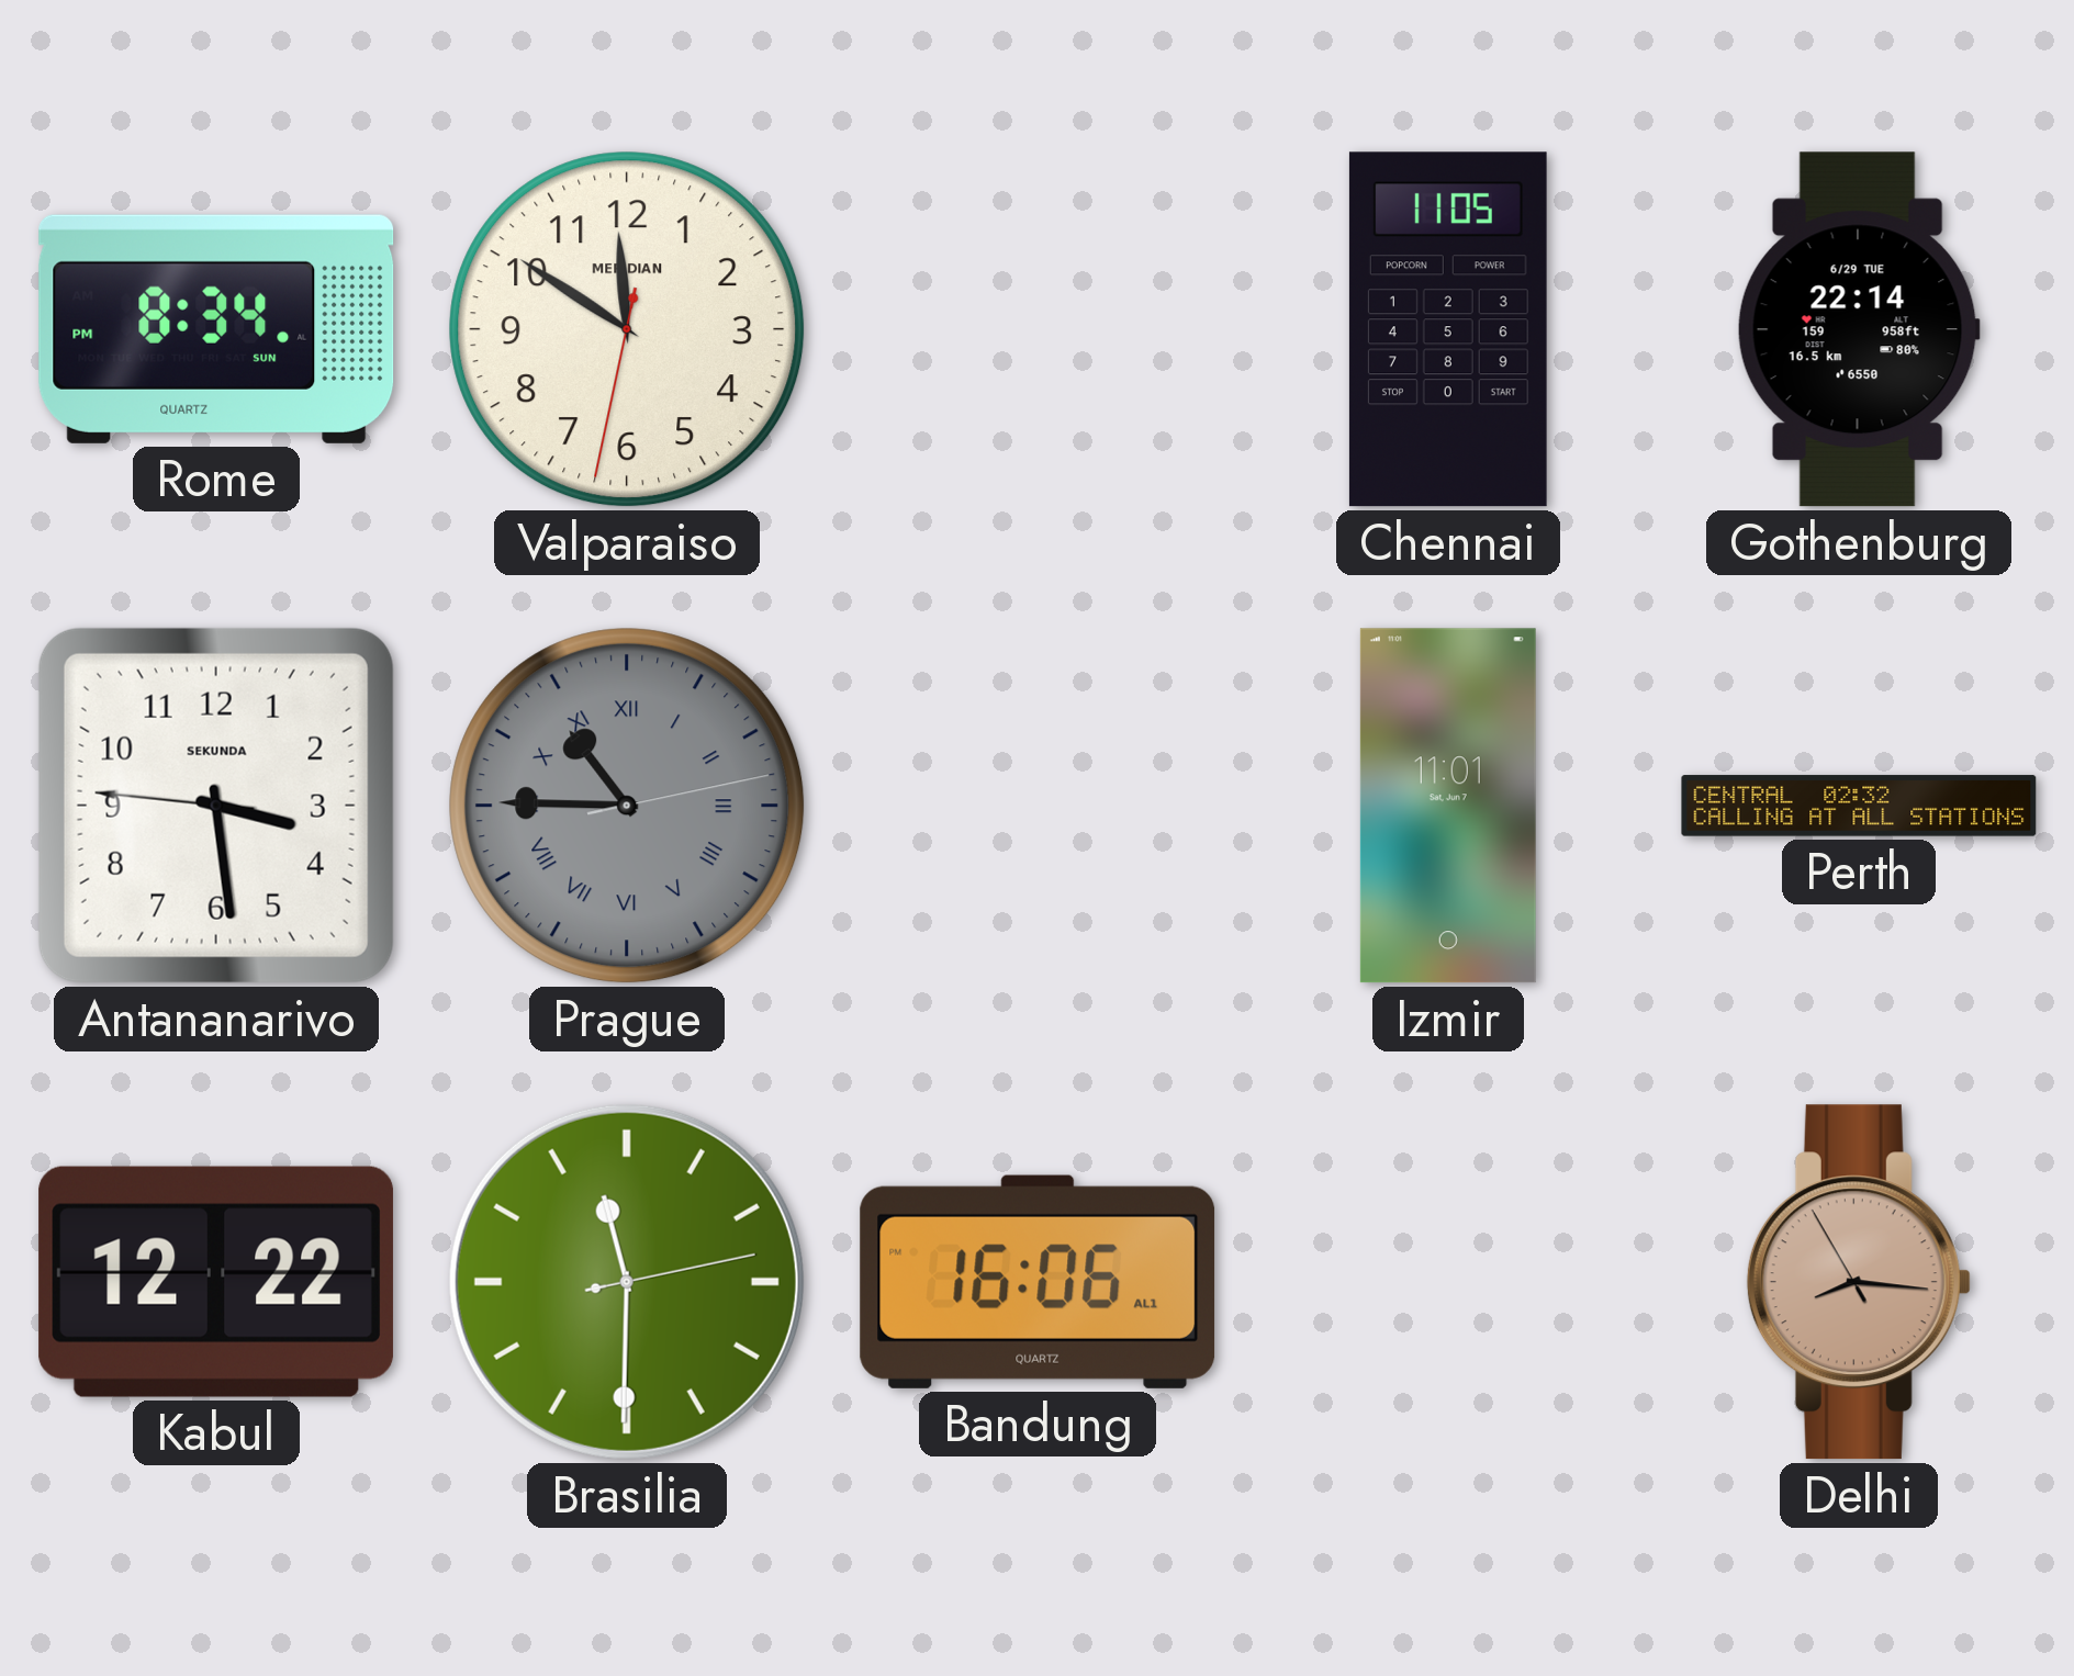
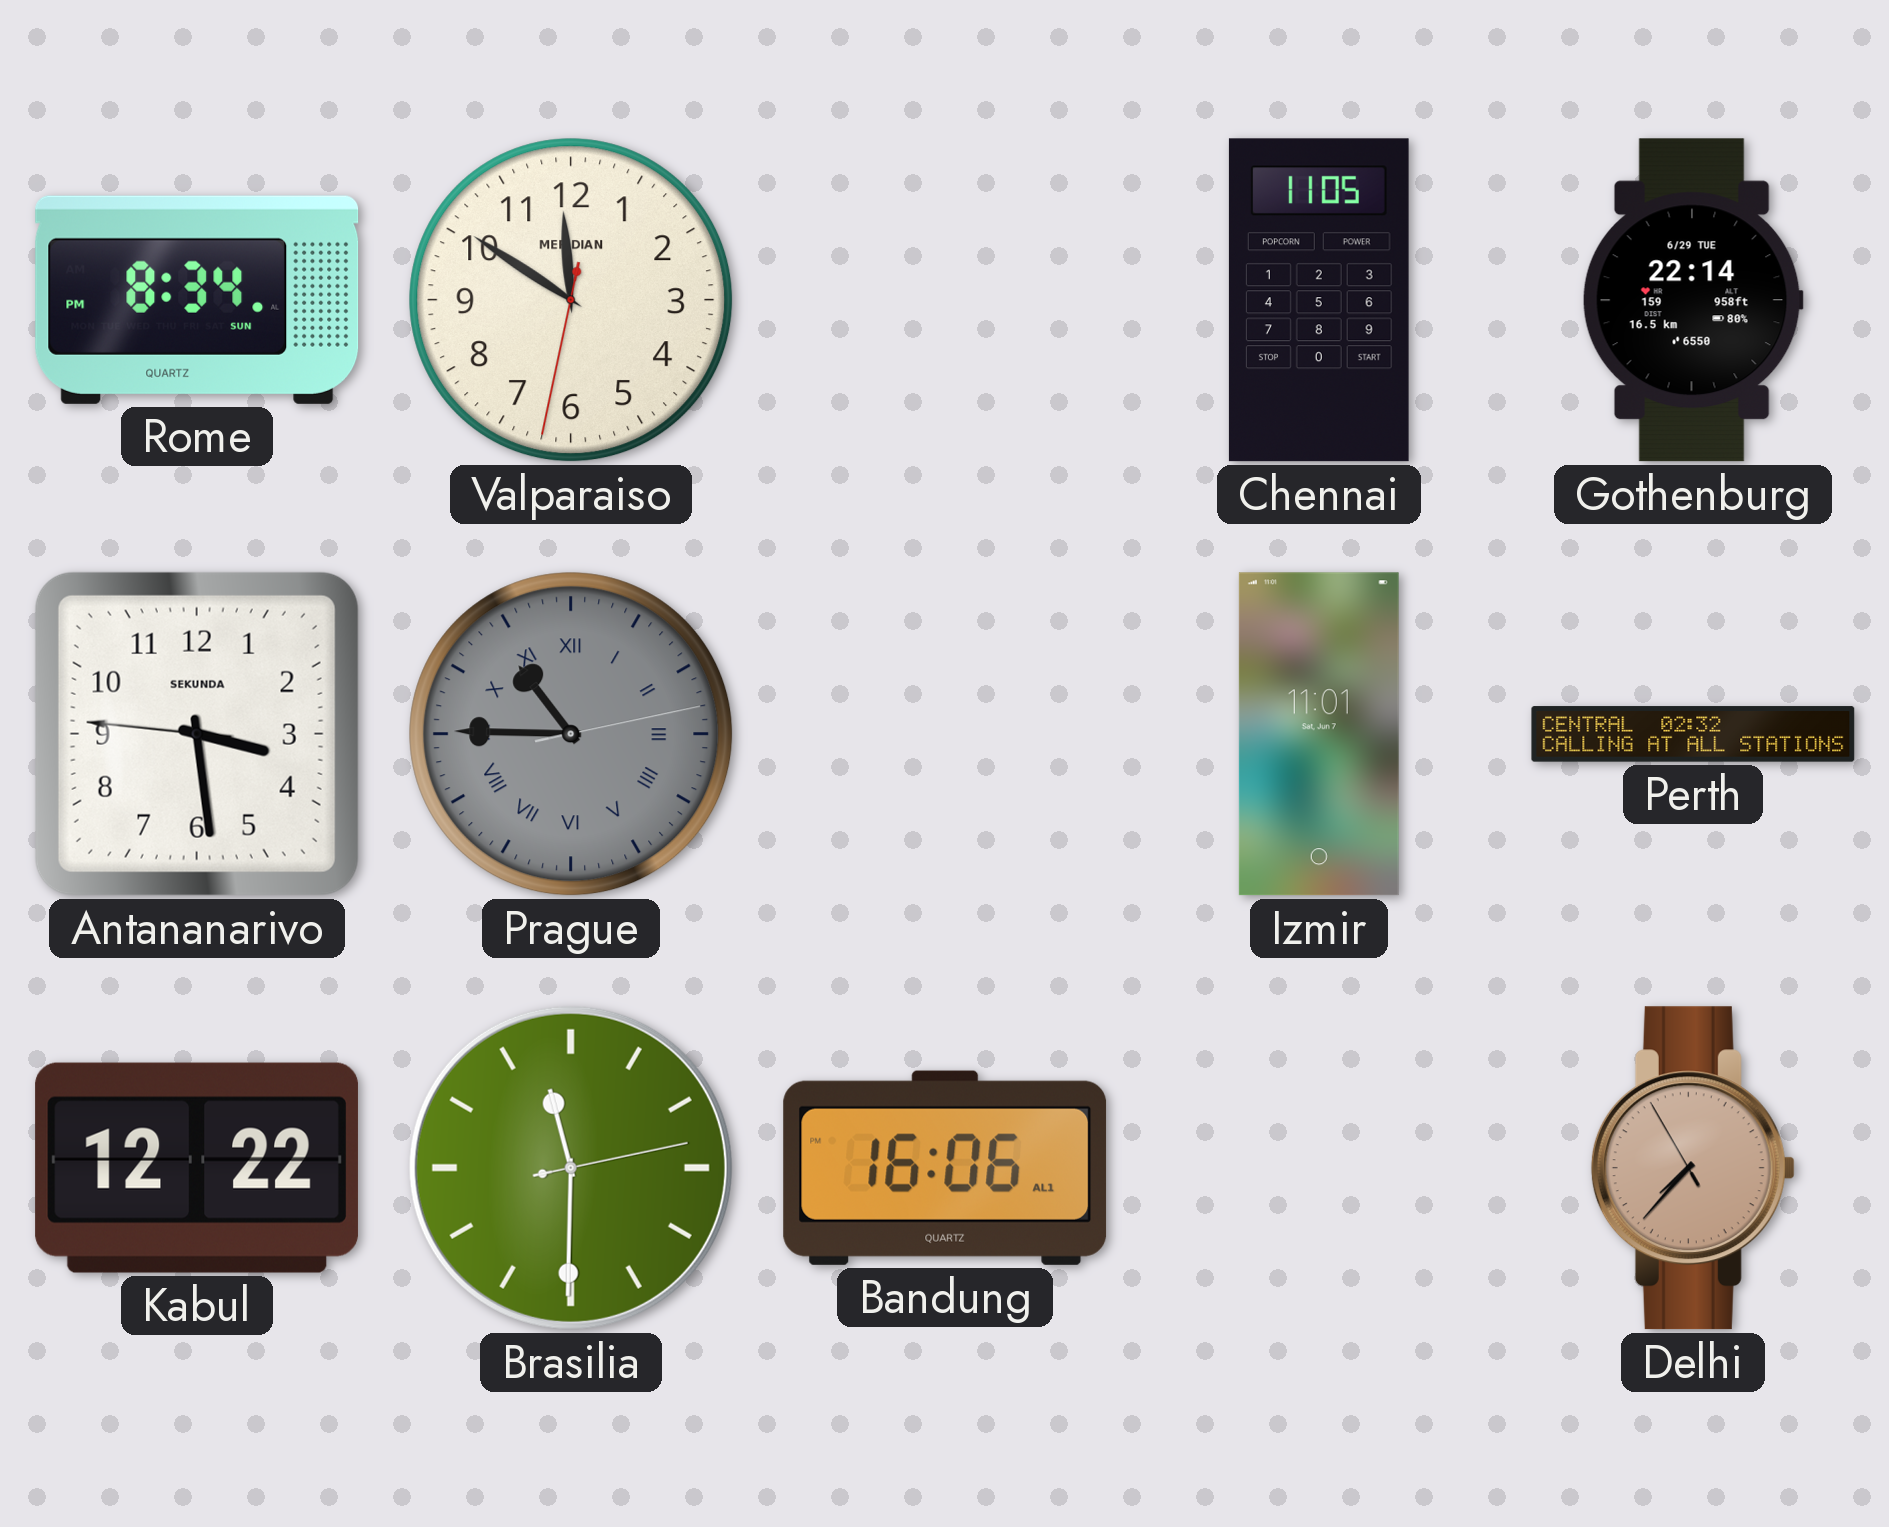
Delhi: 8:15 -> 7:36 (1693, 1168)
